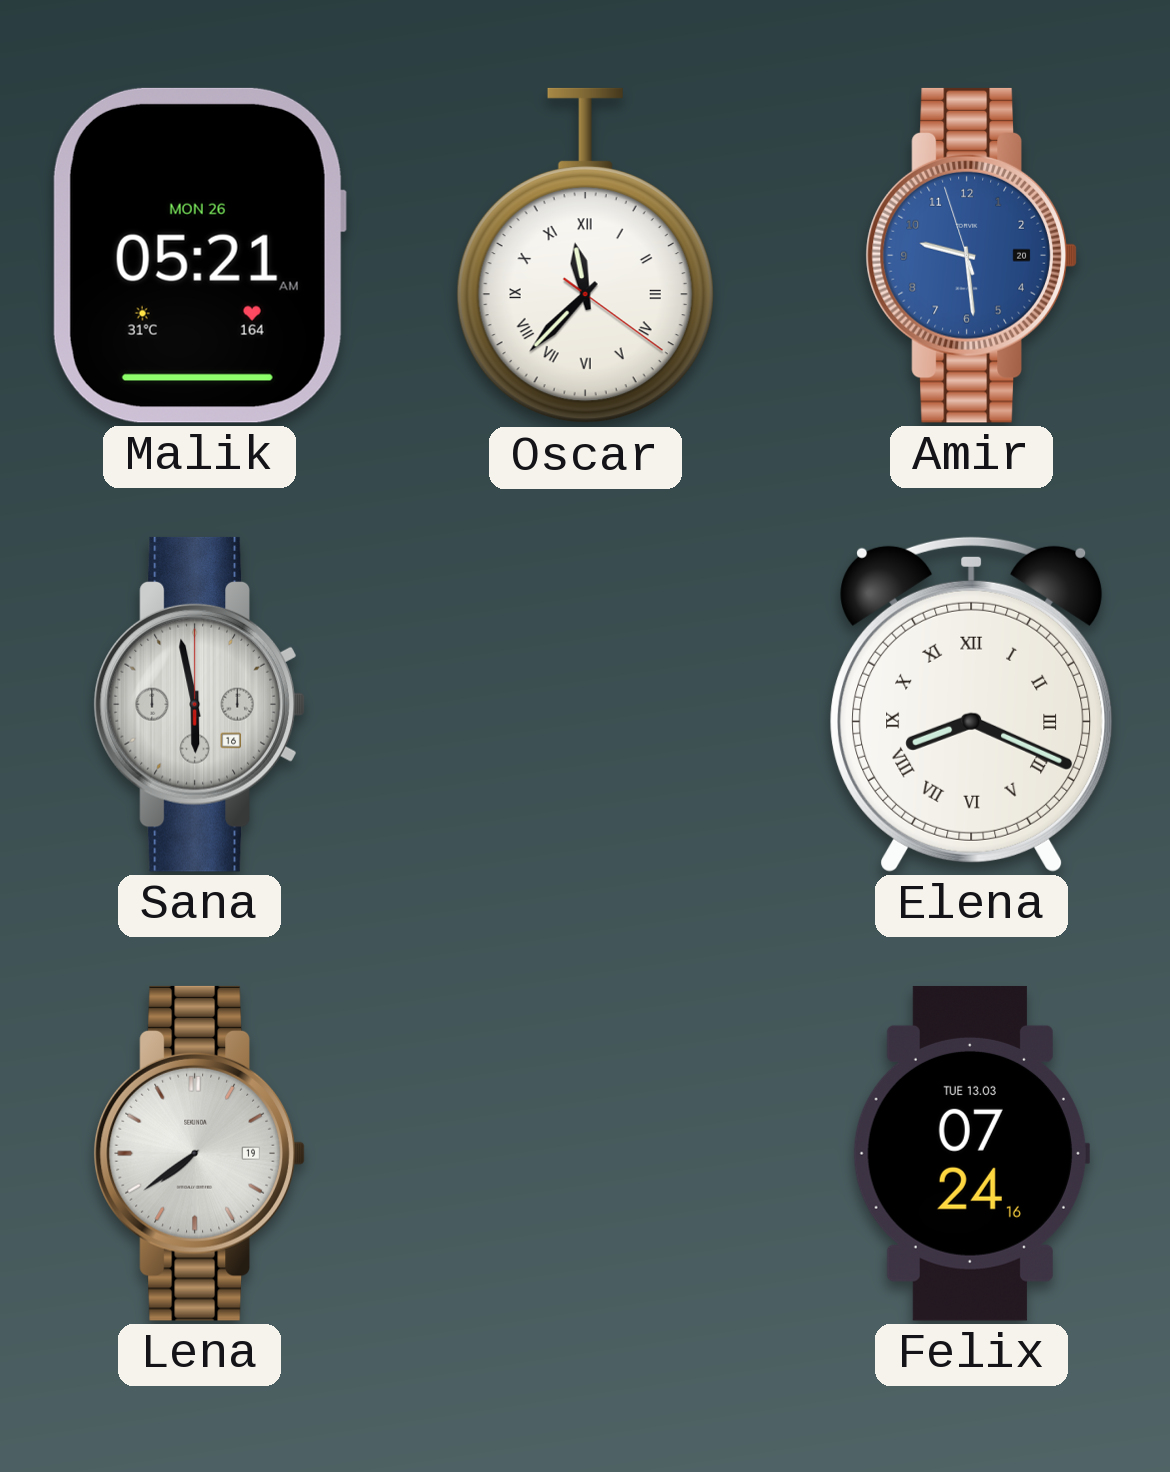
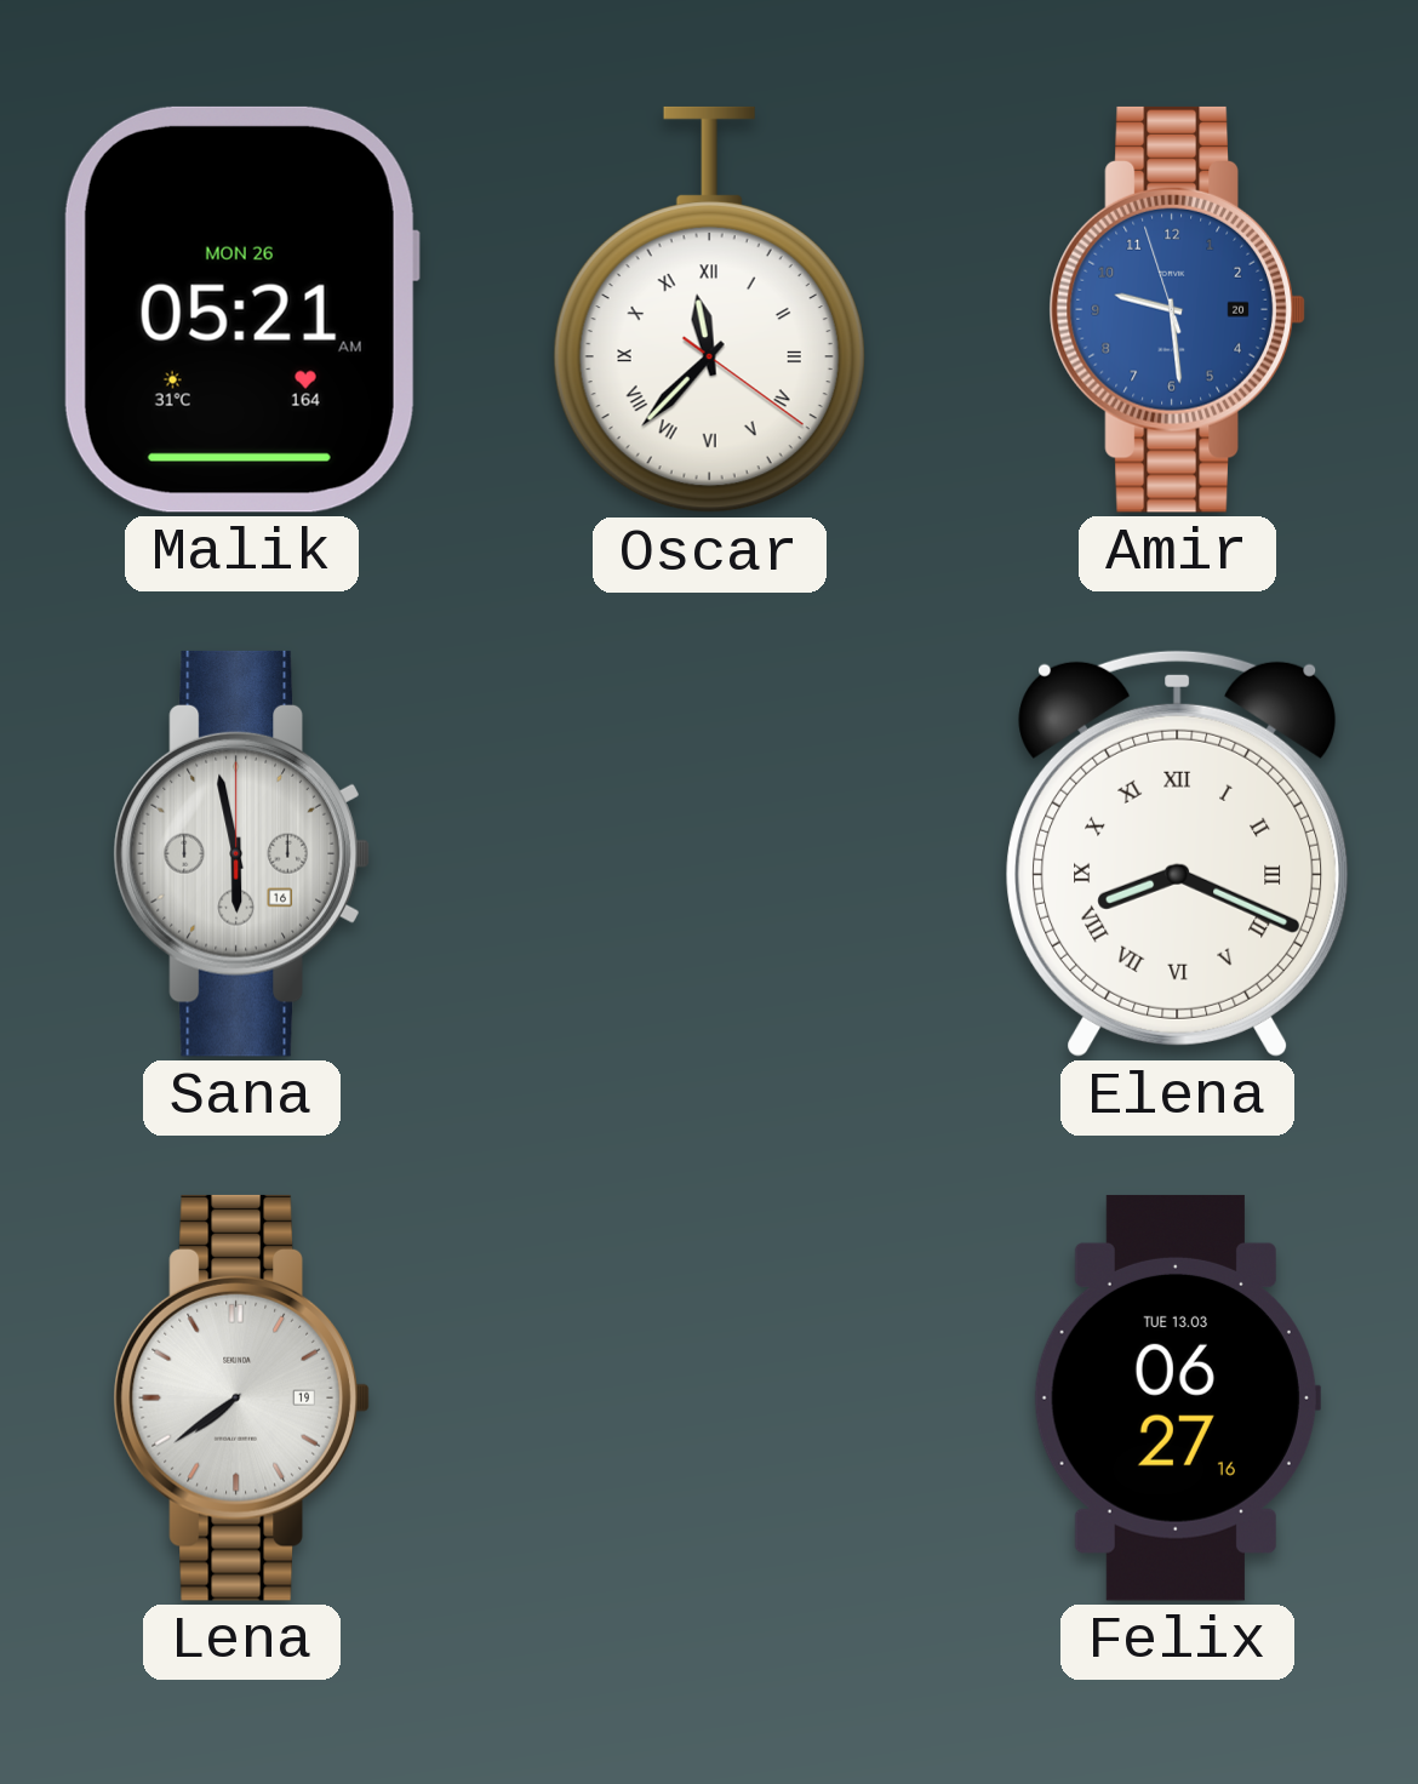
Felix: 07:24 -> 06:27 (1177, 1397)
